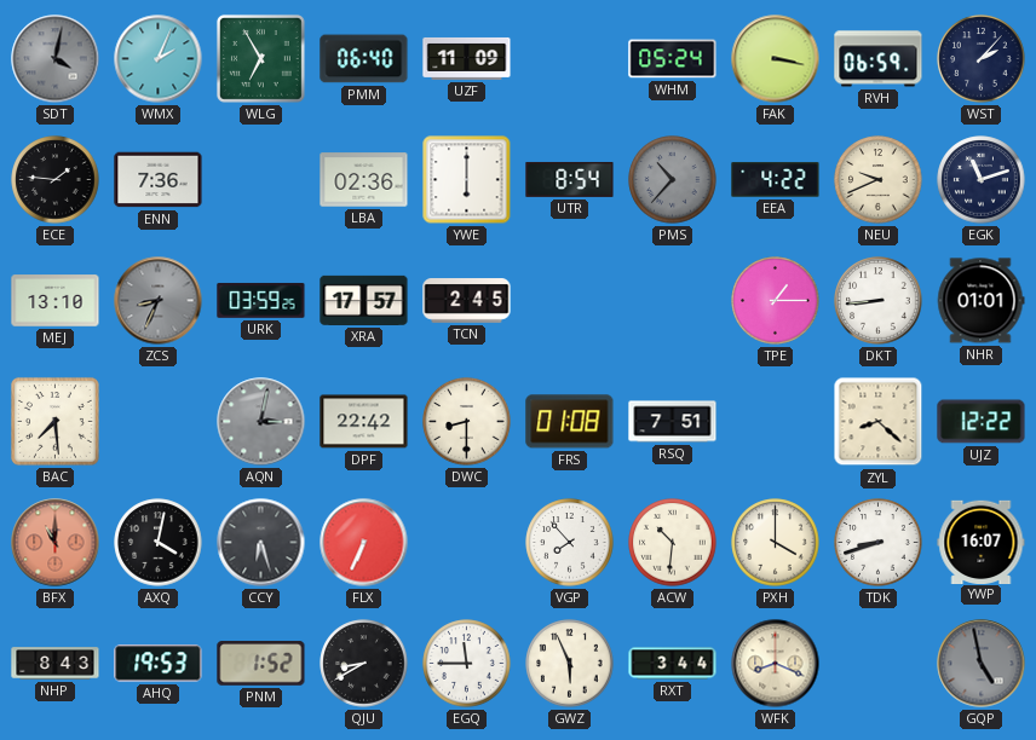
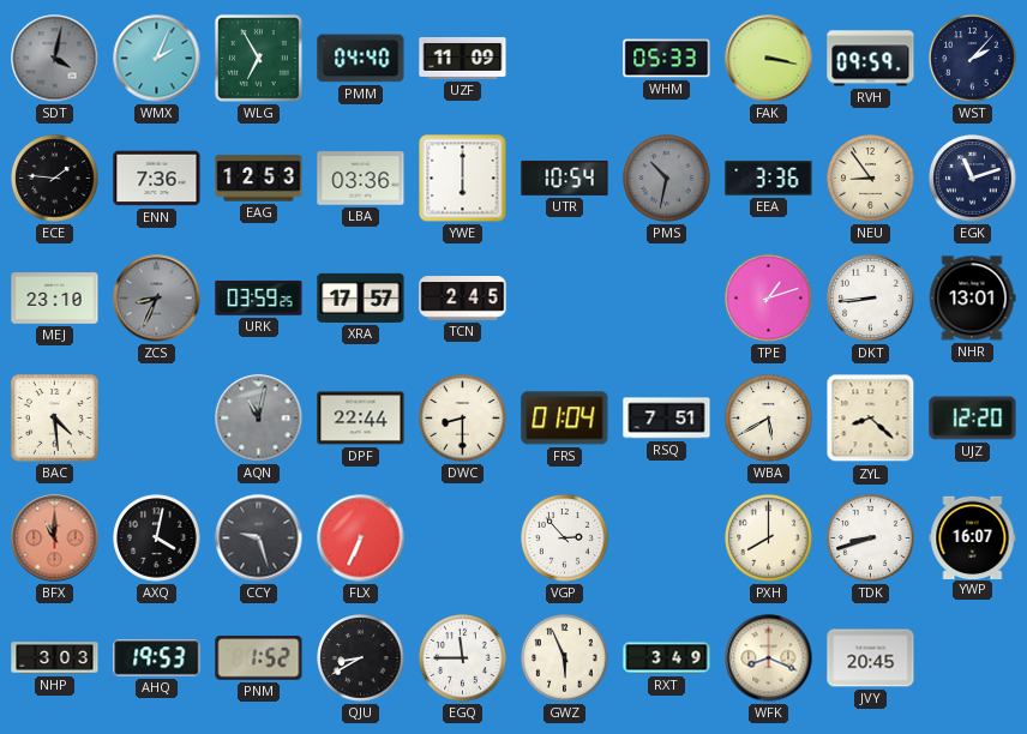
PMM: 06:40 -> 04:40 (361, 59)
WHM: 05:24 -> 05:33 (667, 59)
RVH: 06:59 -> 09:59 (871, 59)
EAG: none -> 12:53 (259, 179)
LBA: 02:36 -> 03:36 (361, 179)
UTR: 8:54 -> 10:54 (565, 178)
PMS: 10:37 -> 10:32 (667, 179)
EEA: 4:22 -> 3:36 (769, 179)
NEU: 9:41 -> 8:54 (871, 179)
MEJ: 13:10 -> 23:10 (55, 299)
TPE: 1:15 -> 1:12 (769, 299)
NHR: 01:01 -> 13:01 (972, 299)
BAC: 7:29 -> 4:29 (55, 419)
AQN: 3:02 -> 11:02 (259, 419)
DPF: 22:42 -> 22:44 (361, 419)
FRS: 01:08 -> 01:04 (565, 419)
WBA: none -> 5:40 (769, 419)
UJZ: 12:22 -> 12:20 (973, 419)
CCY: 6:27 -> 9:27 (259, 539)
VGP: 7:53 -> 2:53 (565, 539)
ACW: 10:31 -> none (673, 543)
PXH: 4:00 -> 8:00 (769, 539)
NHP: 8:43 -> 3:03 (55, 658)
RXT: 3:44 -> 3:49 (667, 658)
JVY: none -> 20:45 (871, 658)
GQP: 4:58 -> none (982, 664)
